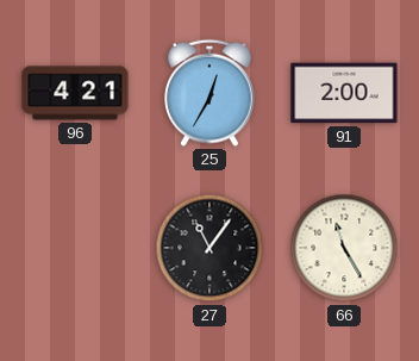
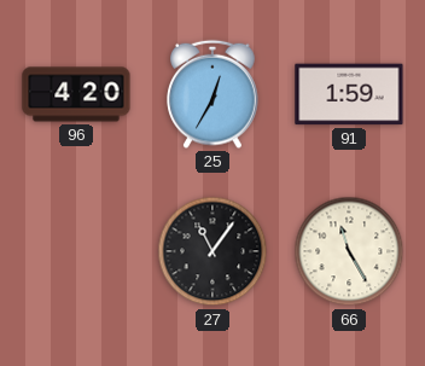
96: 4:21 -> 4:20 (76, 94)
91: 2:00 -> 1:59 (349, 94)
